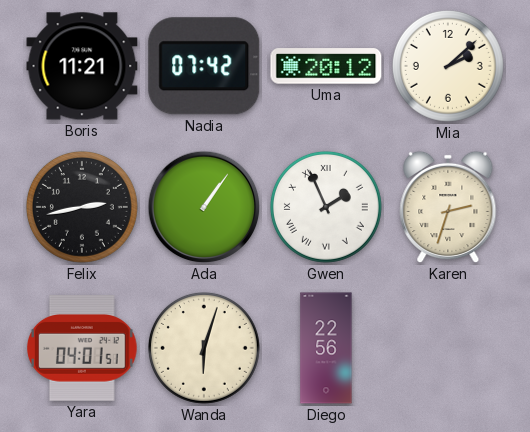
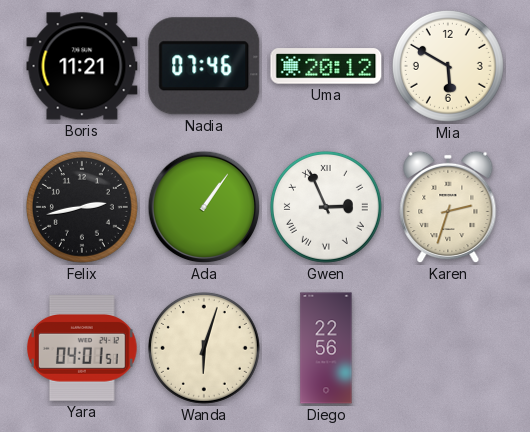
Nadia: 07:42 -> 07:46 (204, 66)
Mia: 2:08 -> 5:50 (448, 66)
Gwen: 1:56 -> 2:56 (326, 207)
